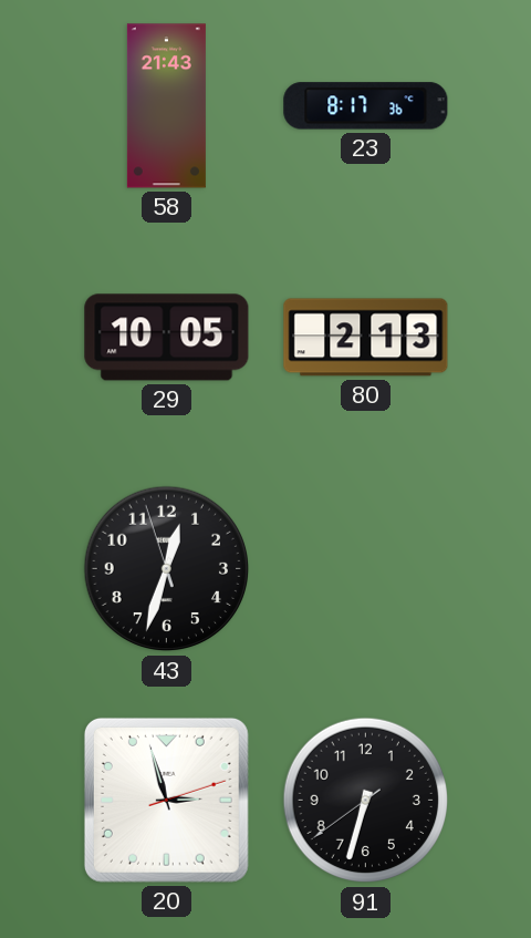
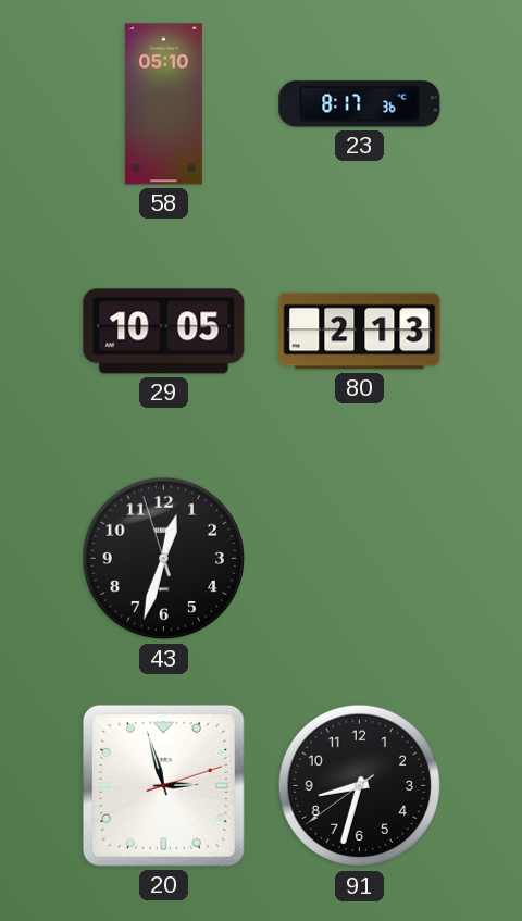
58: 21:43 -> 05:10 (163, 104)
91: 6:32 -> 8:32 (360, 786)
